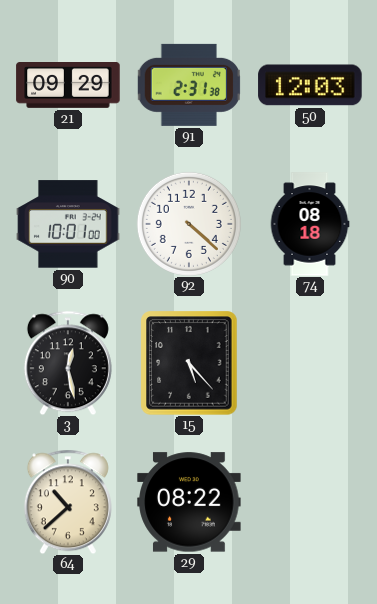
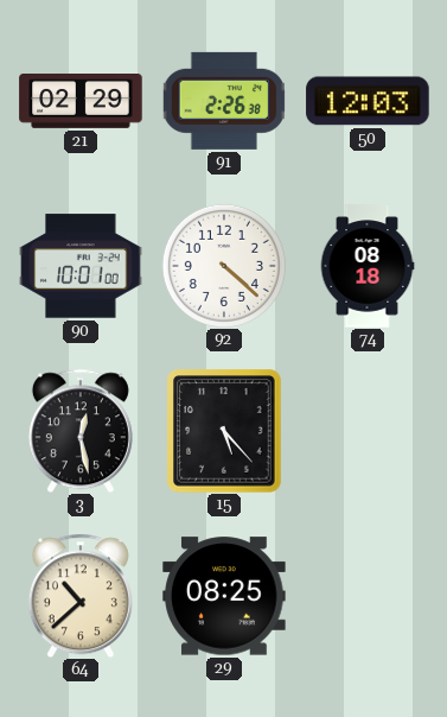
21: 09:29 -> 02:29 (81, 102)
91: 2:31 -> 2:26 (223, 101)
29: 08:22 -> 08:25 (224, 596)
